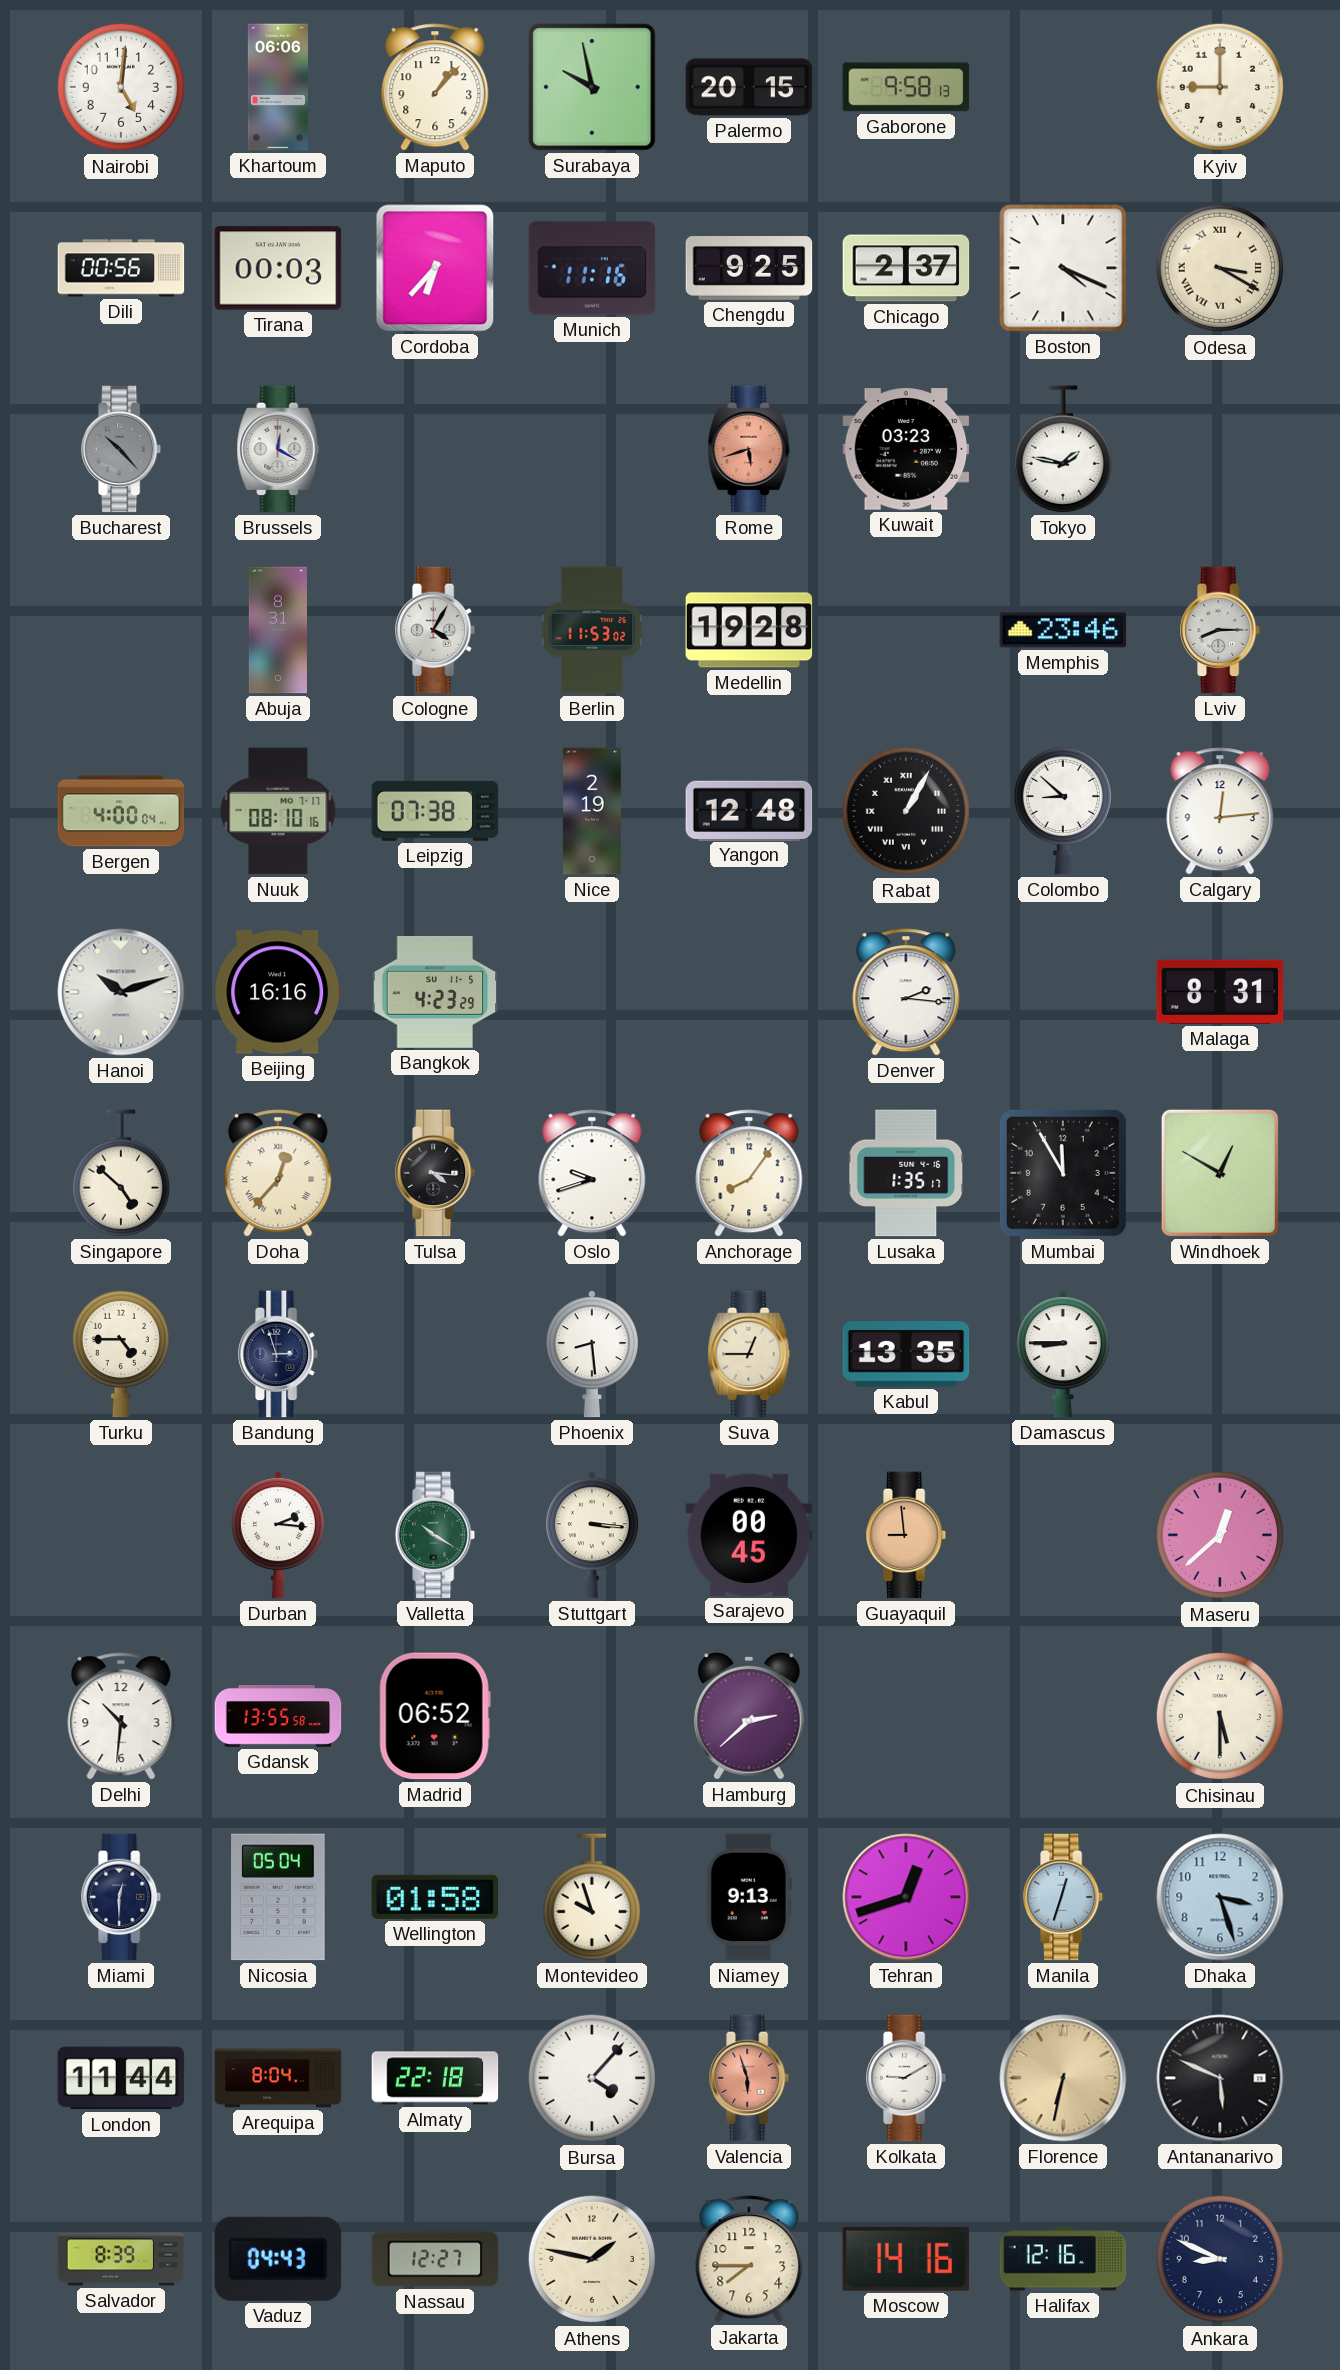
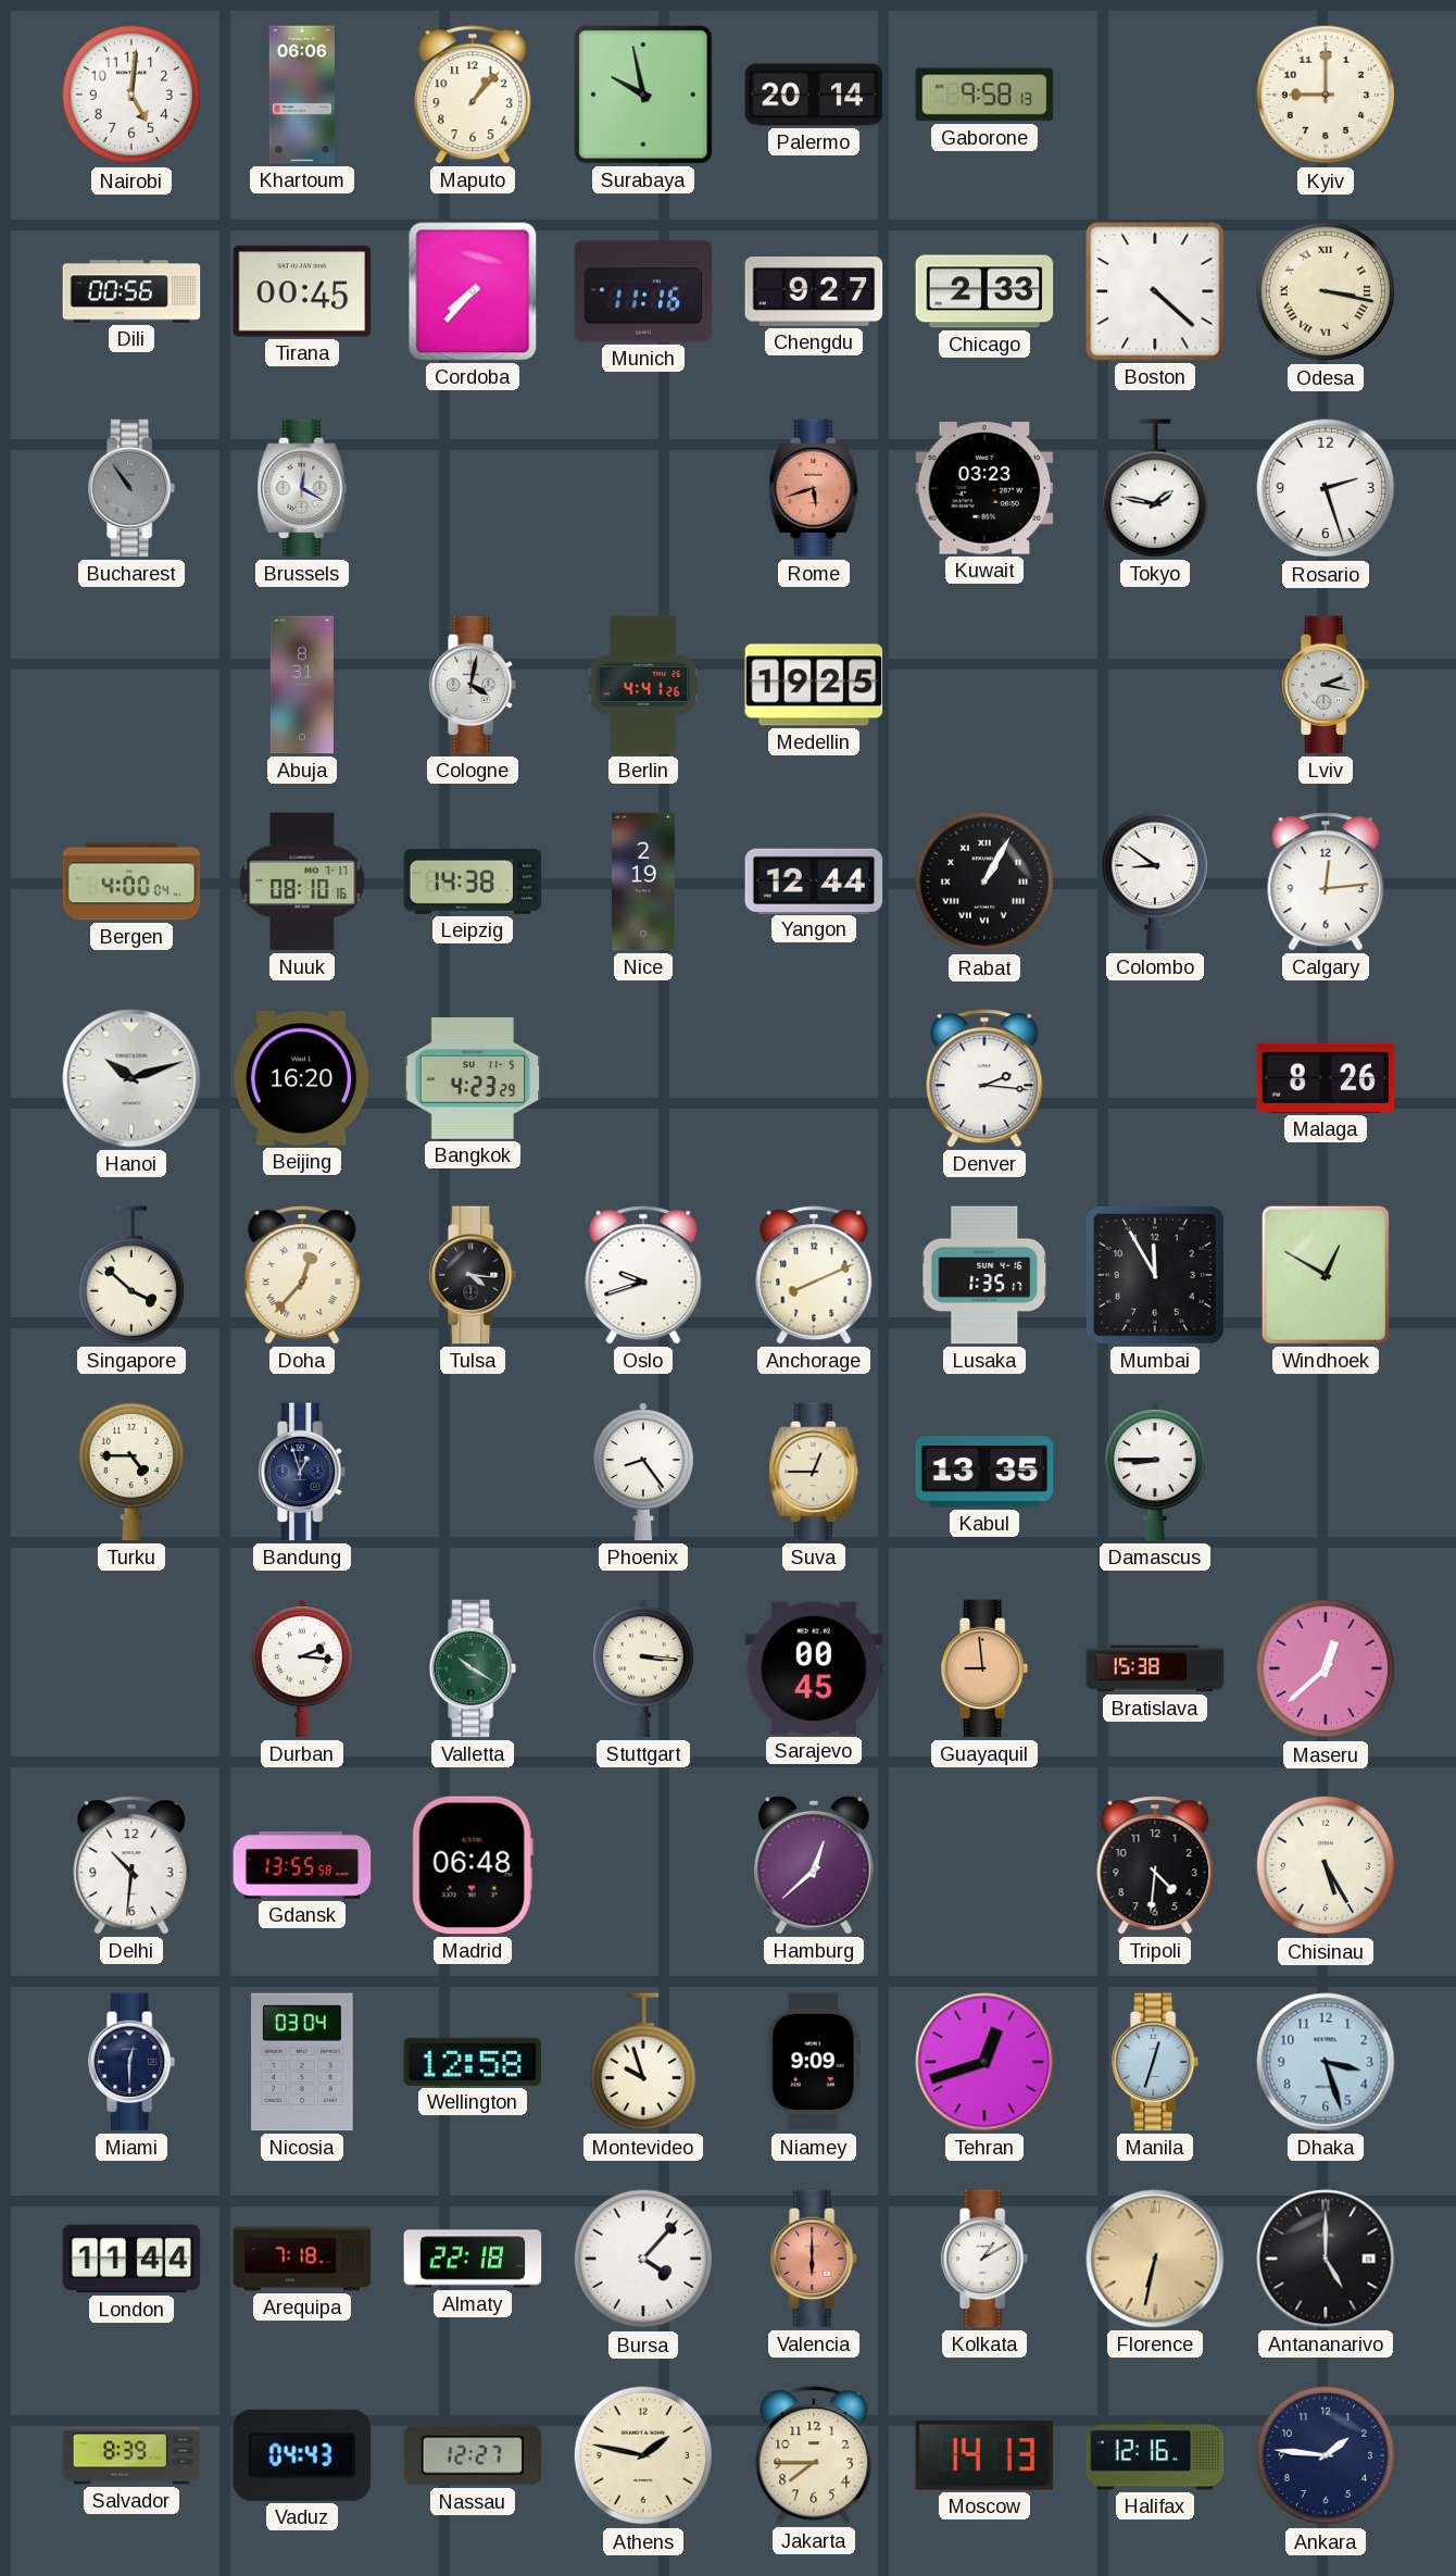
Palermo: 20:15 -> 20:14 (814, 95)
Tirana: 00:03 -> 00:45 (302, 291)
Cordoba: 6:37 -> 7:37 (473, 291)
Chengdu: 9:25 -> 9:27 (814, 291)
Chicago: 2:37 -> 2:33 (984, 291)
Boston: 4:19 -> 4:22 (1155, 291)
Odesa: 3:20 -> 3:17 (1326, 291)
Bucharest: 10:23 -> 10:54 (133, 488)
Rosario: none -> 2:27 (1326, 488)
Cologne: 4:05 -> 4:02 (474, 685)
Berlin: 11:53 -> 4:41 (644, 685)
Medellin: 19:28 -> 19:25 (814, 685)
Memphis: 23:46 -> none (1063, 630)
Lviv: 8:15 -> 2:17 (1327, 685)
Leipzig: 07:38 -> 14:38 (473, 881)
Yangon: 12:48 -> 12:44 (814, 880)
Colombo: 8:52 -> 8:51 (1154, 881)
Beijing: 16:16 -> 16:20 (302, 1078)
Malaga: 8:31 -> 8:26 (1326, 1078)
Singapore: 4:52 -> 3:52 (130, 1275)
Anchorage: 8:06 -> 8:11 (814, 1275)
Bandung: 2:57 -> 12:57 (303, 1472)
Phoenix: 8:29 -> 8:24 (643, 1472)
Bratislava: none -> 15:38 (1155, 1668)
Madrid: 06:52 -> 06:48 (473, 1865)
Hamburg: 2:38 -> 12:38 (814, 1865)
Tripoli: none -> 4:31 (1155, 1865)
Chisinau: 5:30 -> 5:25 (1326, 1865)
Nicosia: 05:04 -> 03:04 (302, 2062)
Wellington: 01:58 -> 12:58 (473, 2062)
Niamey: 9:13 -> 9:09 (814, 2062)
Arequipa: 8:04 -> 7:18 (302, 2259)
Valencia: 5:57 -> 6:00 (815, 2259)
Kolkata: 9:10 -> 1:10 (986, 2259)
Antananarivo: 5:49 -> 5:00 (1326, 2259)
Moscow: 14:16 -> 14:13 (984, 2455)
Ankara: 8:49 -> 1:46 (1326, 2455)
